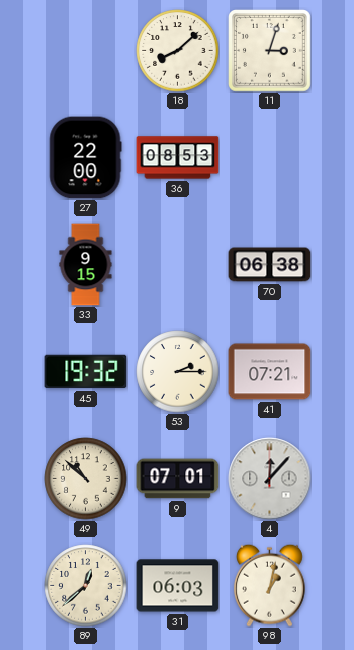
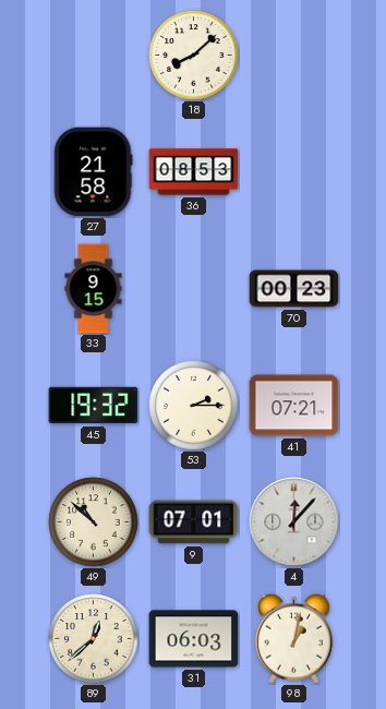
11: 3:03 -> none (270, 51)
27: 22:00 -> 21:58 (93, 172)
70: 06:38 -> 00:23 (294, 289)
